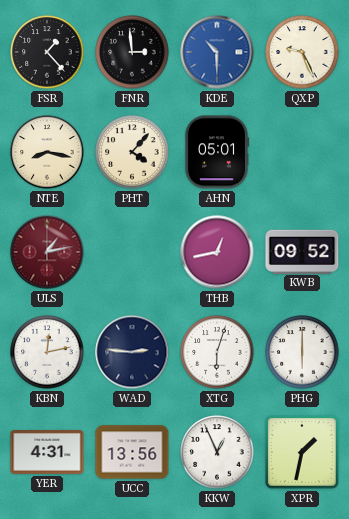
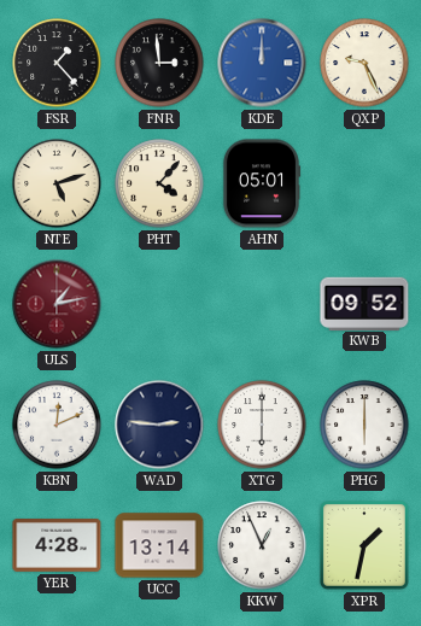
KDE: 10:30 -> 12:00 (262, 63)
NTE: 8:17 -> 5:12 (57, 183)
THB: 12:43 -> none (217, 252)
KBN: 12:13 -> 12:11 (57, 425)
XTG: 6:03 -> 6:00 (262, 425)
YER: 4:31 -> 4:28 (57, 546)
UCC: 13:56 -> 13:14 (159, 545)
